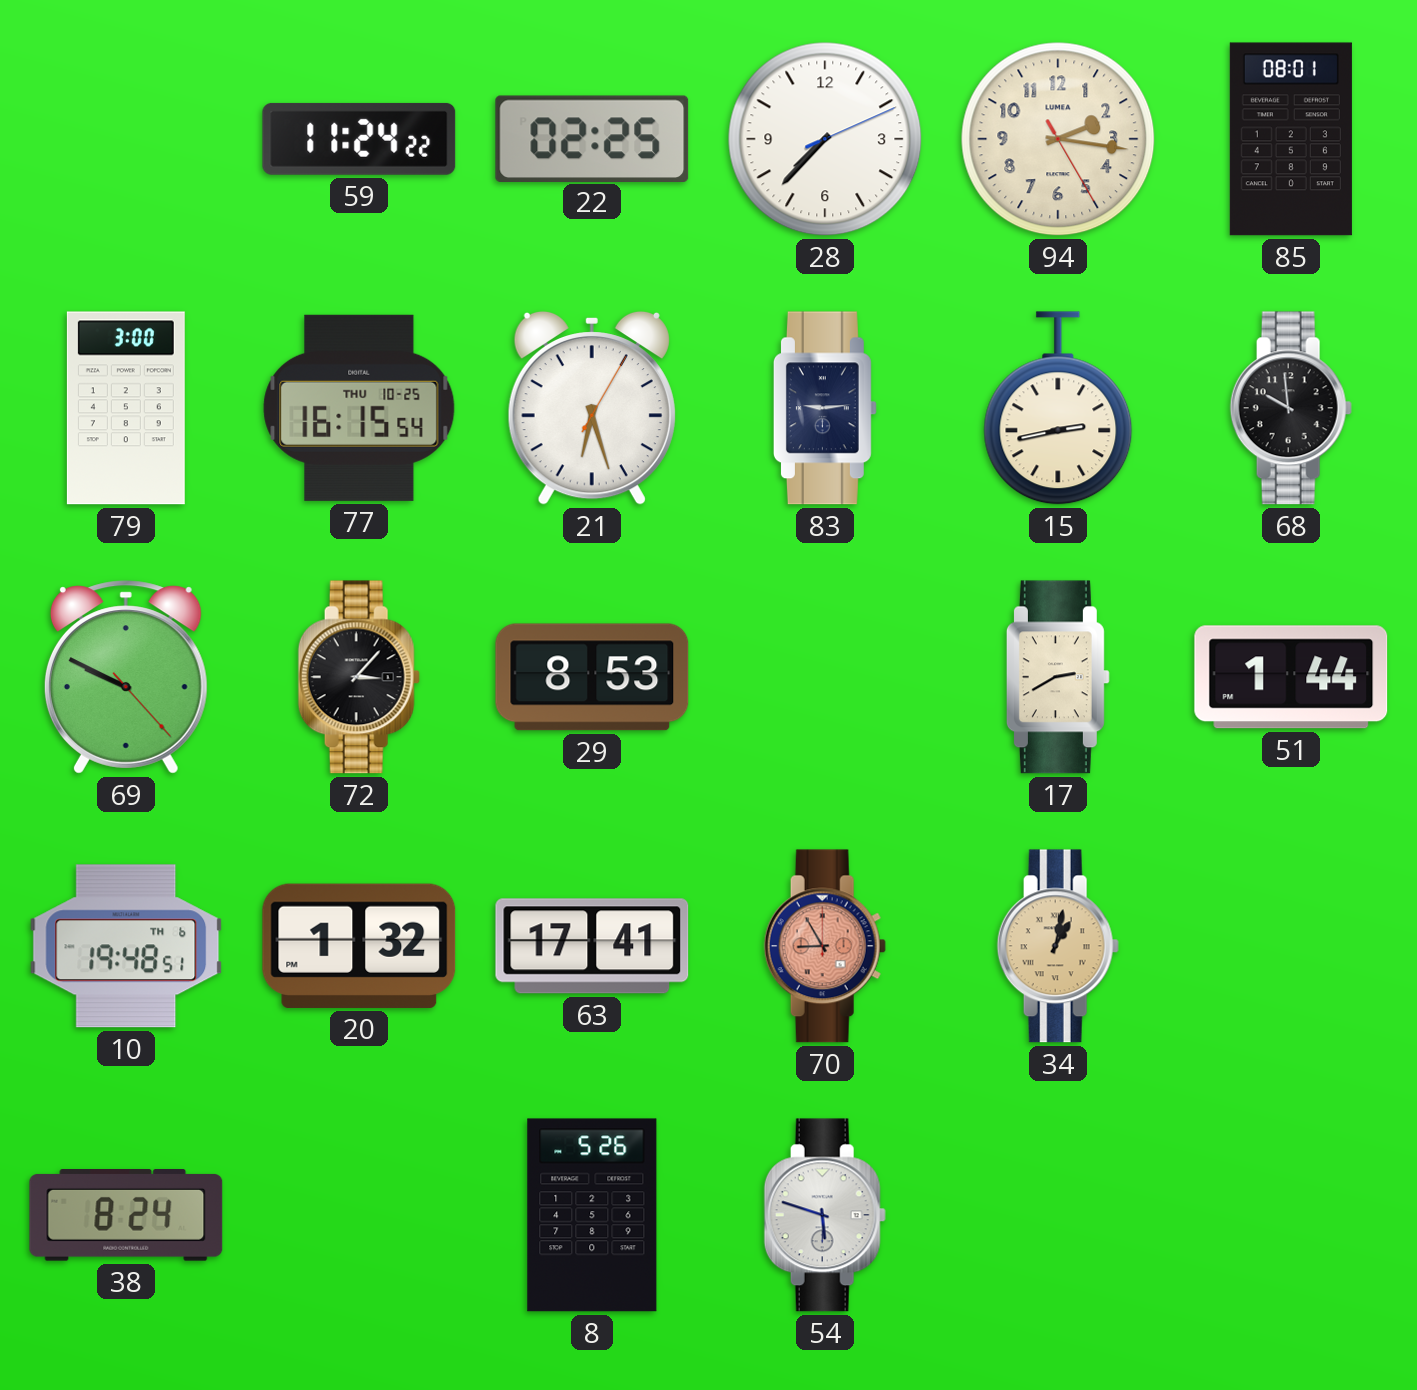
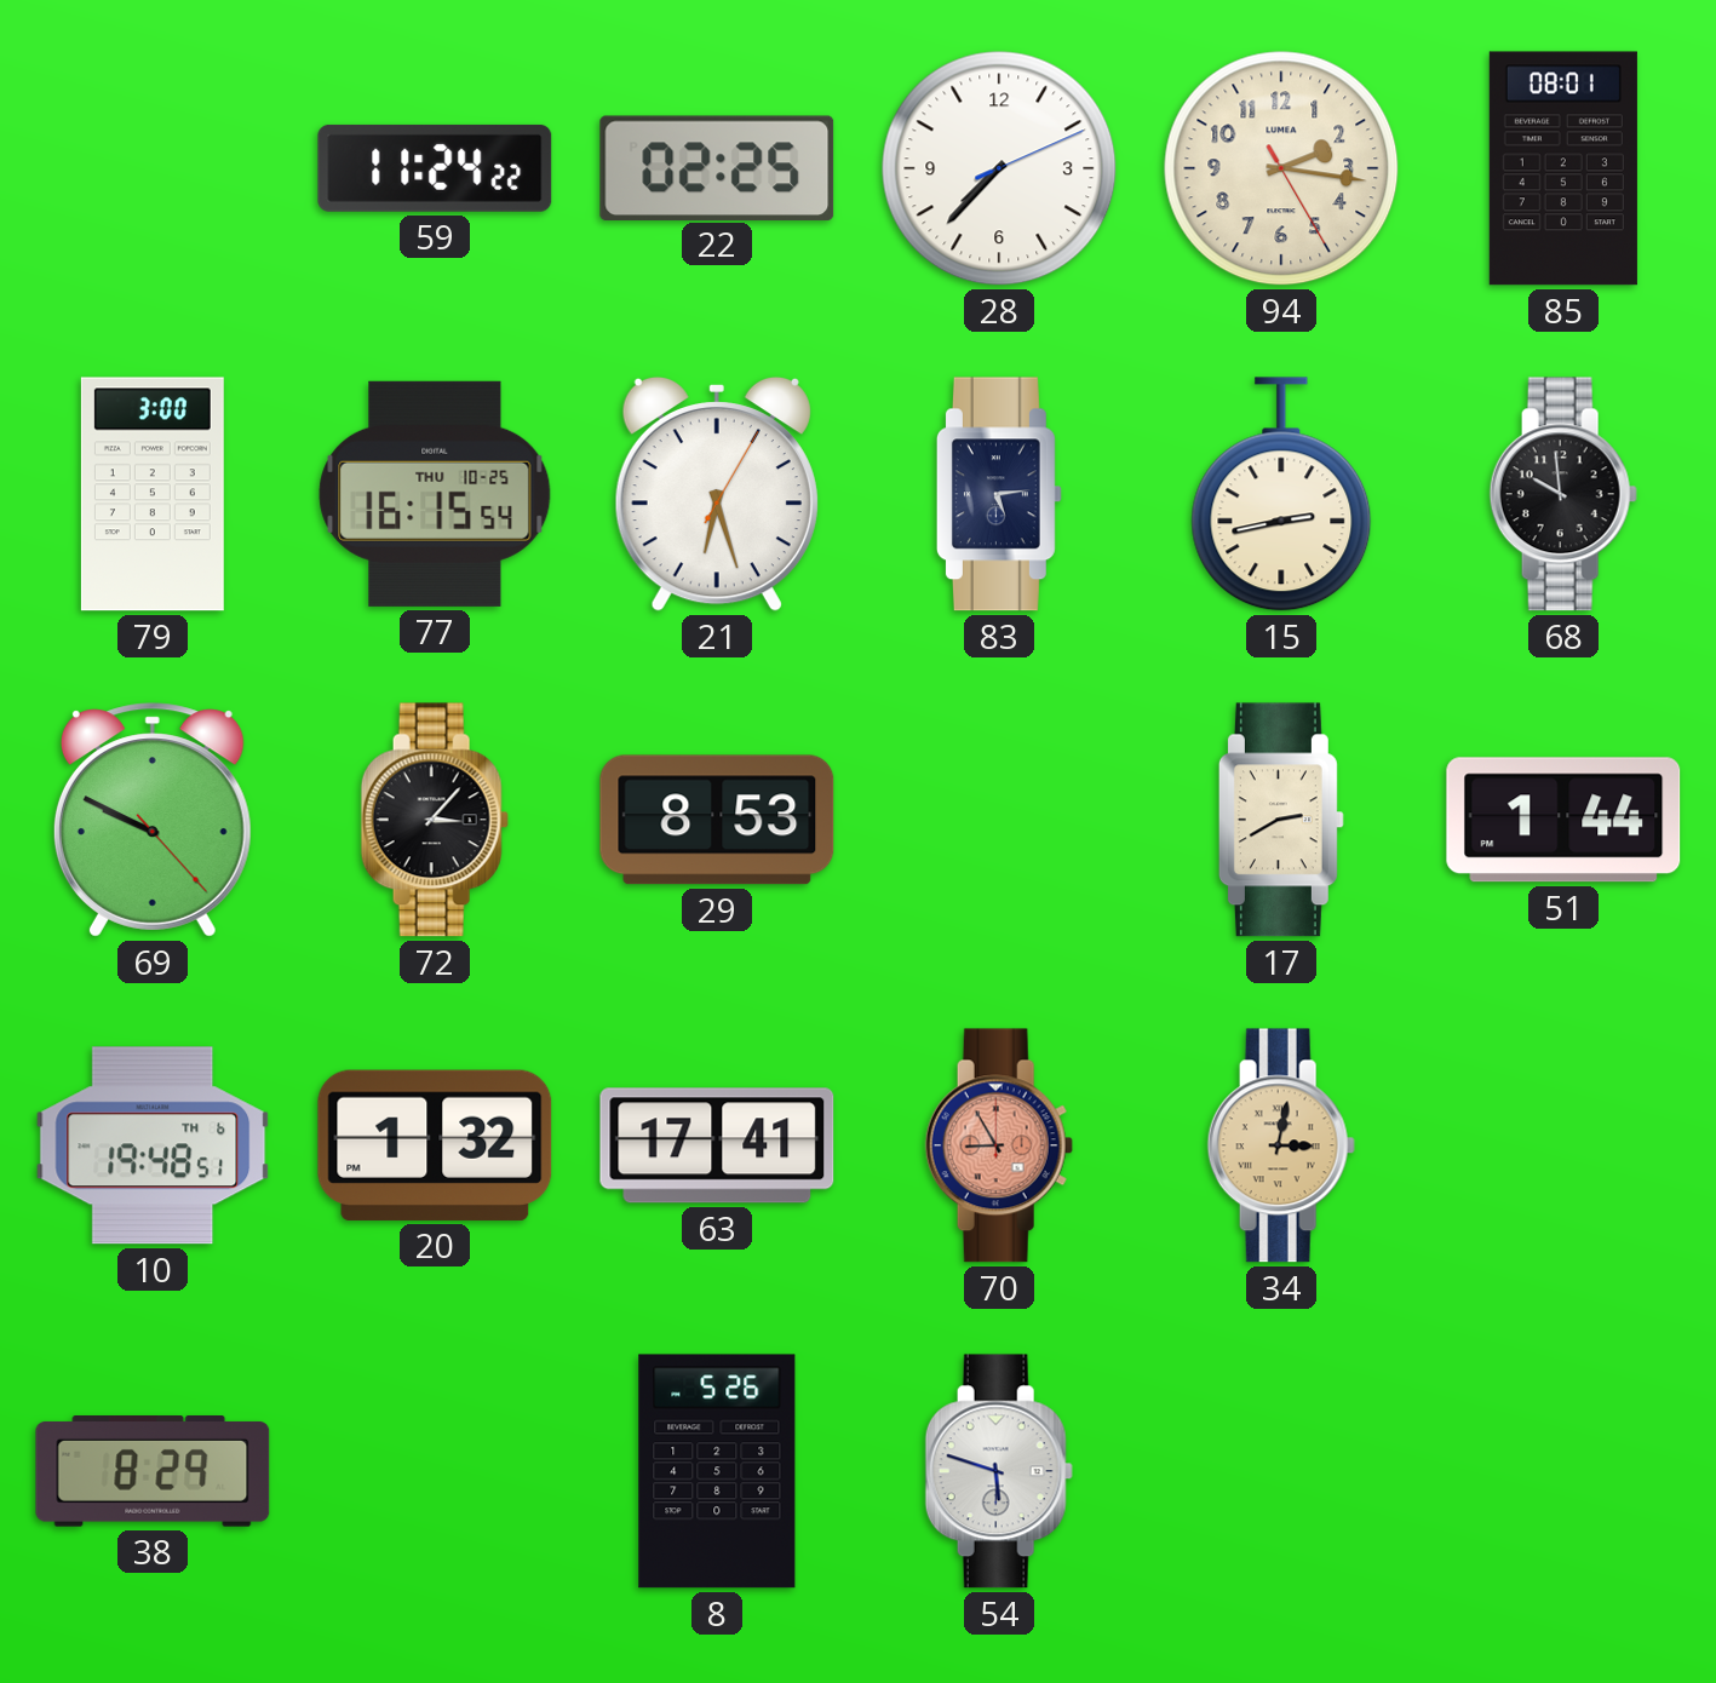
83: 9:14 -> 5:14 (999, 494)
34: 1:02 -> 3:02 (1281, 1145)
38: 8:24 -> 8:29 (153, 1472)
